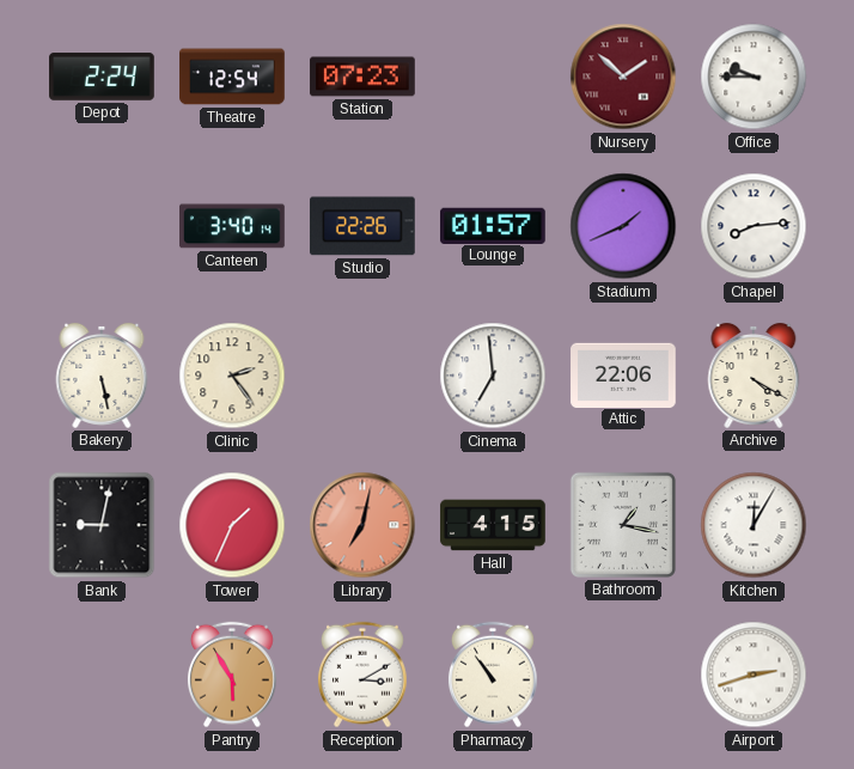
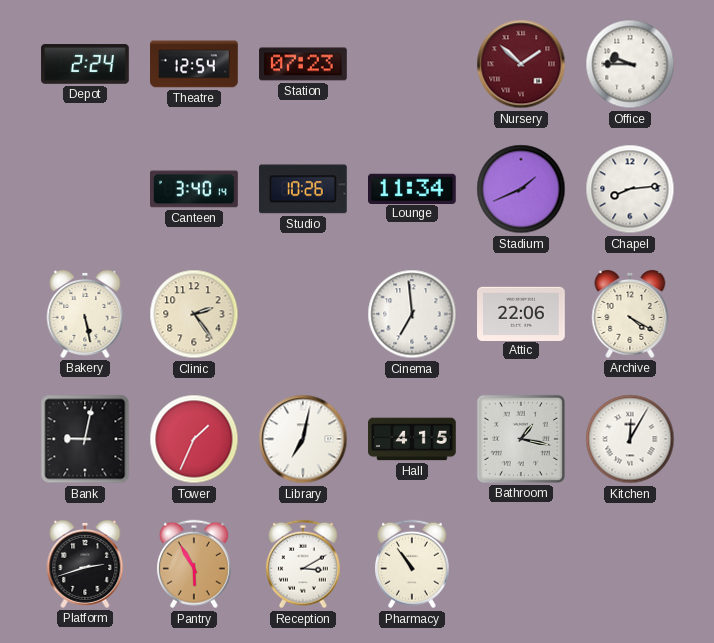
Studio: 22:26 -> 10:26 (304, 189)
Lounge: 01:57 -> 11:34 (413, 188)
Library dial: salmon -> white (303, 439)
Platform: none -> 2:42 (85, 564)
Airport: 2:42 -> none (754, 675)
